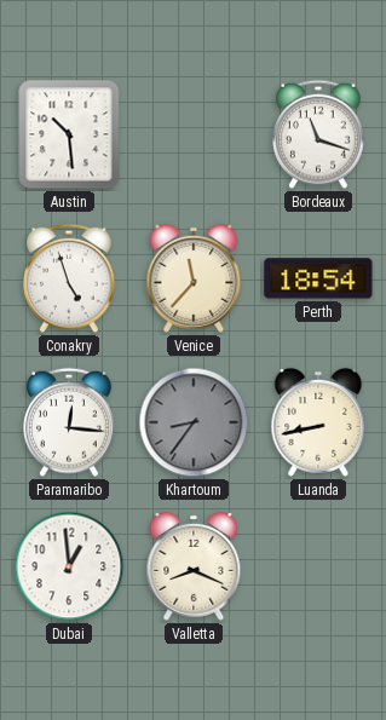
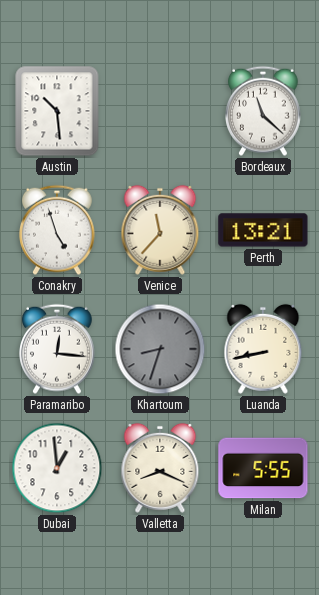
Bordeaux: 11:18 -> 11:22 (264, 111)
Perth: 18:54 -> 13:21 (263, 230)
Khartoum: 8:36 -> 8:33 (160, 349)
Milan: none -> 5:55 (263, 468)
